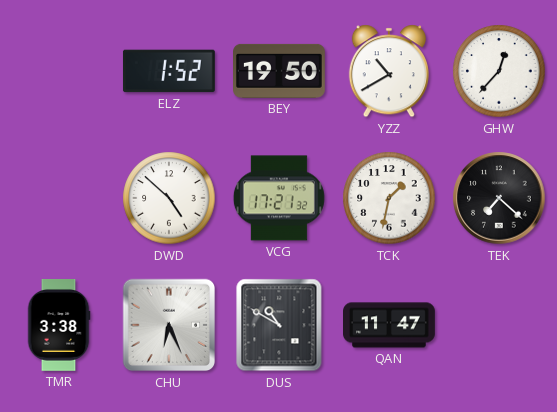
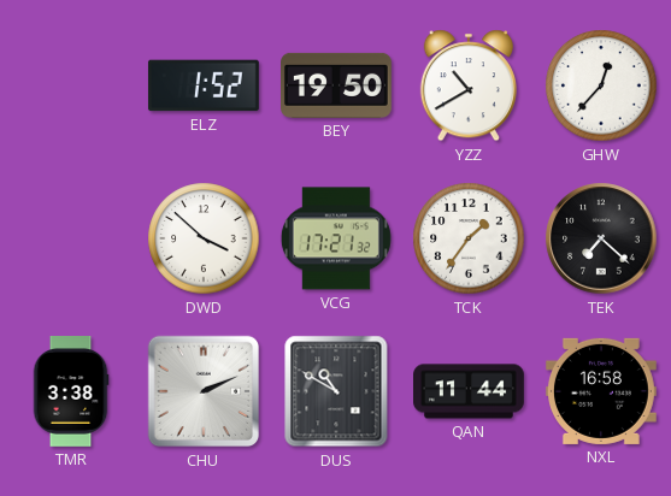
DWD: 4:52 -> 3:52 (204, 238)
TCK: 1:32 -> 1:36 (469, 238)
CHU: 6:26 -> 2:11 (204, 391)
QAN: 11:47 -> 11:44 (470, 391)
NXL: none -> 16:58 (601, 391)
